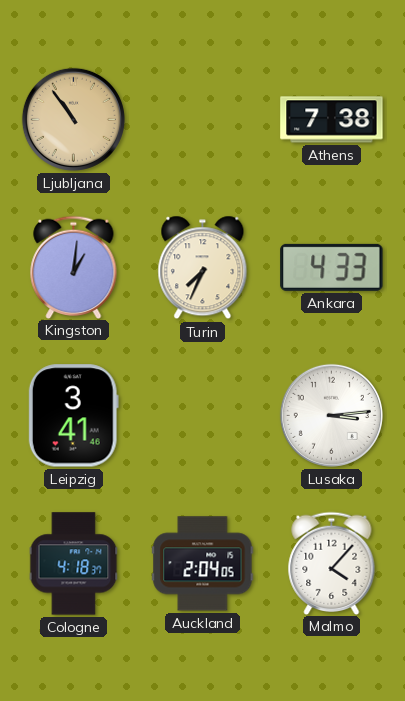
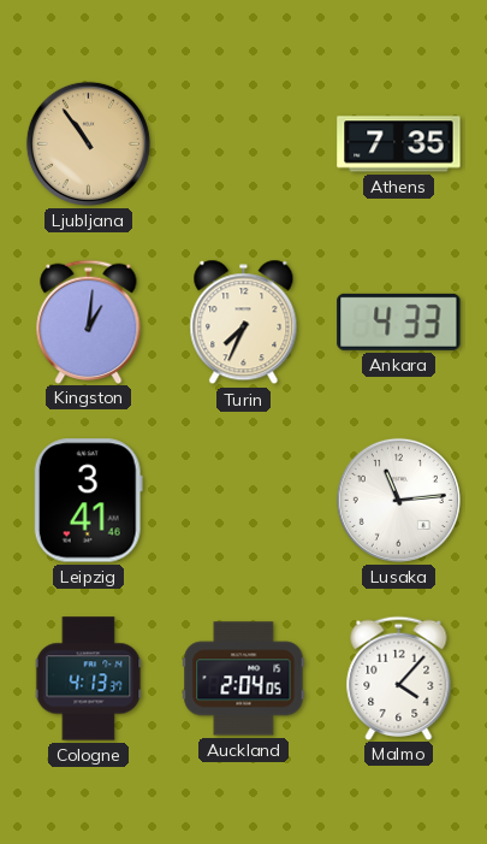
Athens: 7:38 -> 7:35 (399, 144)
Lusaka: 3:14 -> 11:14 (398, 500)
Cologne: 4:18 -> 4:13 (89, 679)
